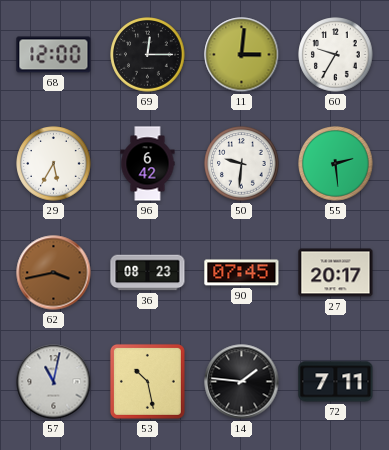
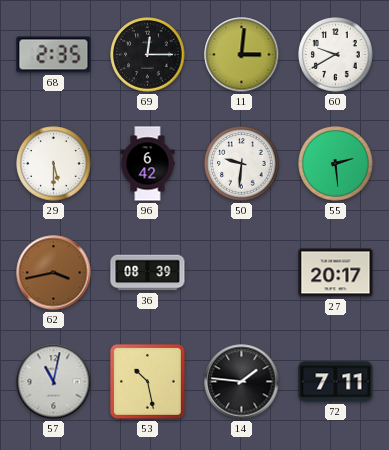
68: 12:00 -> 2:35 (54, 55)
60: 9:35 -> 9:40 (336, 55)
29: 5:35 -> 5:30 (54, 164)
36: 08:23 -> 08:39 (148, 273)
90: 07:45 -> none (242, 273)
